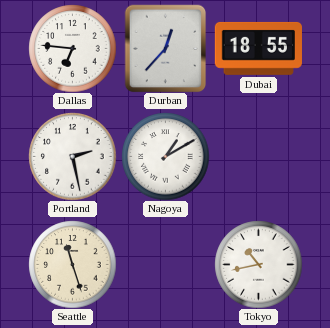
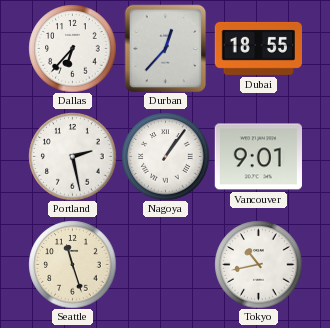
Dallas: 6:46 -> 6:37 (72, 48)
Nagoya: 1:10 -> 1:06 (165, 156)
Vancouver: none -> 9:01 (258, 157)
